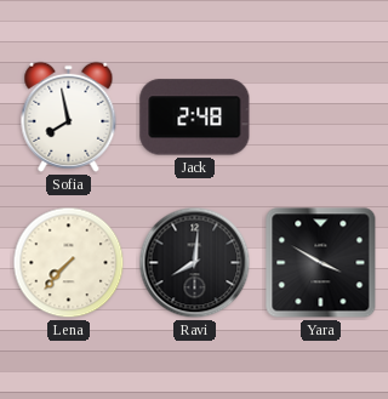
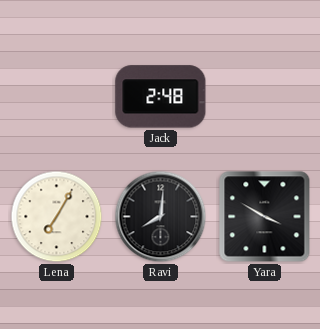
Sofia: 7:58 -> none (69, 116)
Lena: 7:37 -> 7:05 (57, 217)
